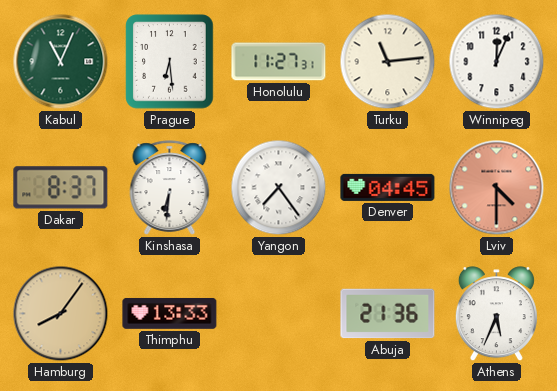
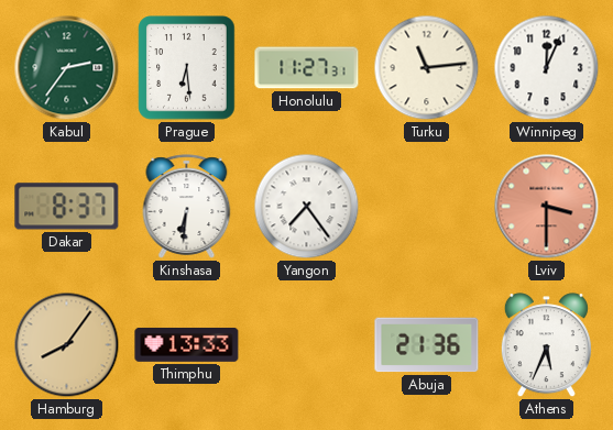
Kabul: 11:04 -> 2:36 (67, 68)
Denver: 04:45 -> none (388, 187)
Lviv: 4:30 -> 3:30 (547, 207)
